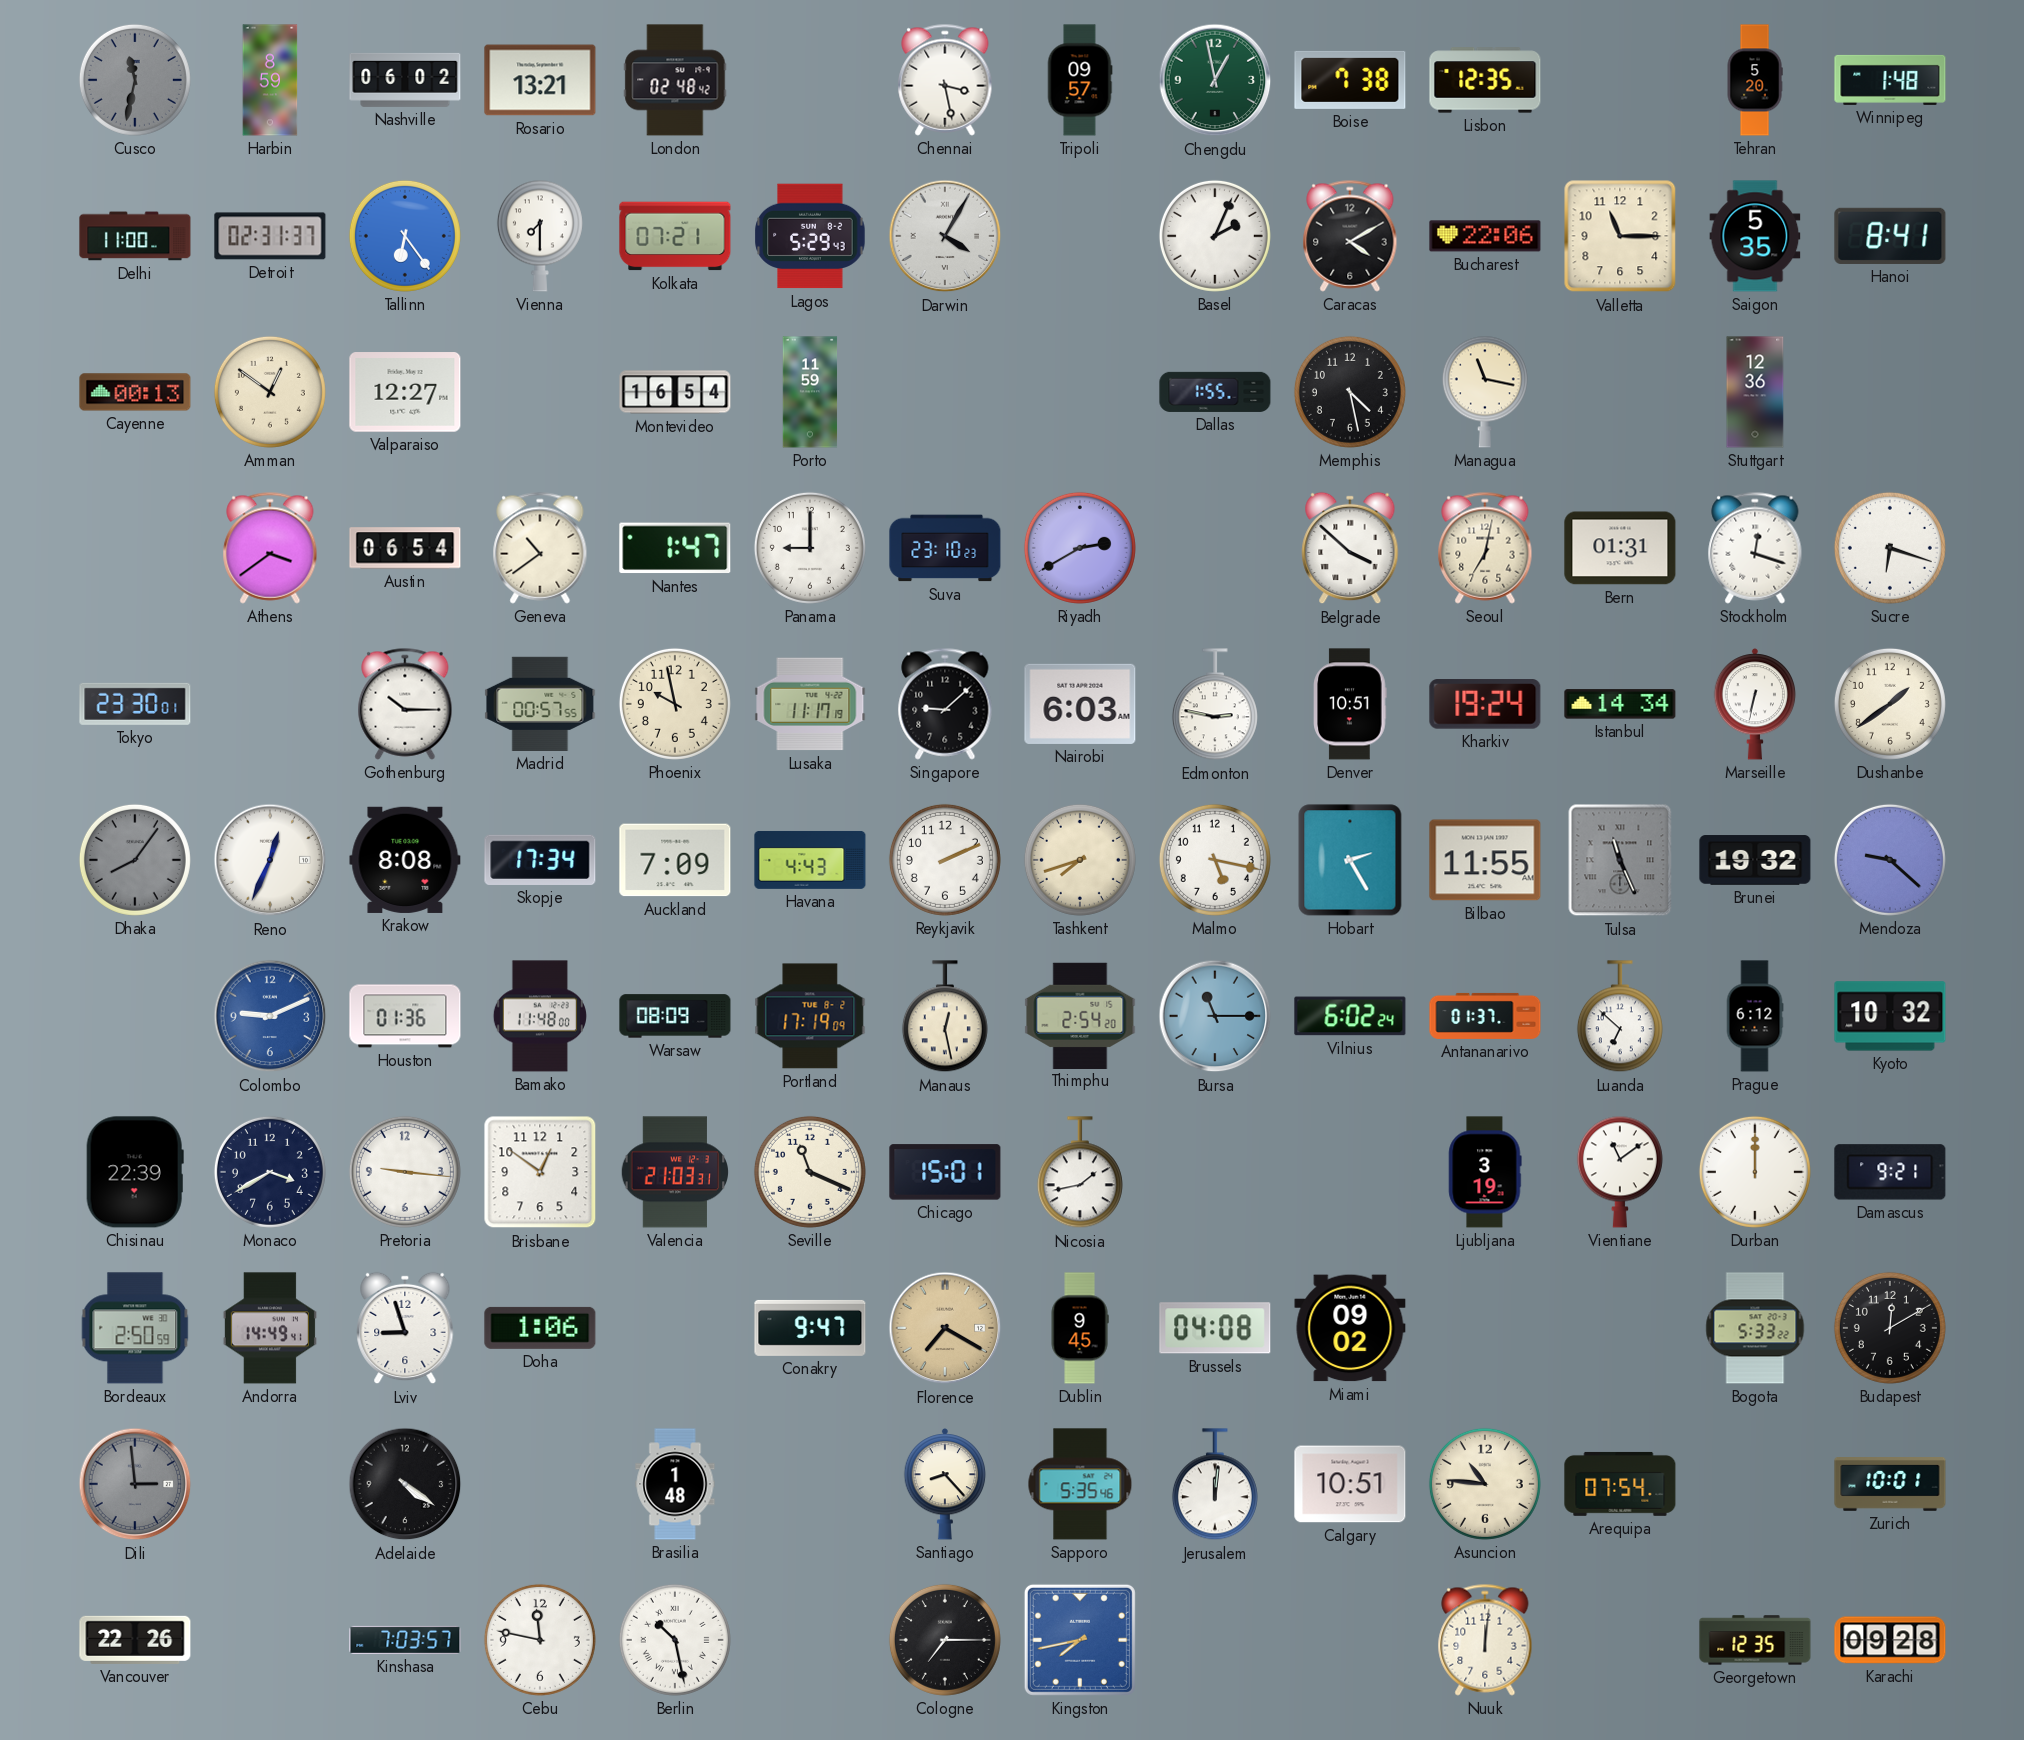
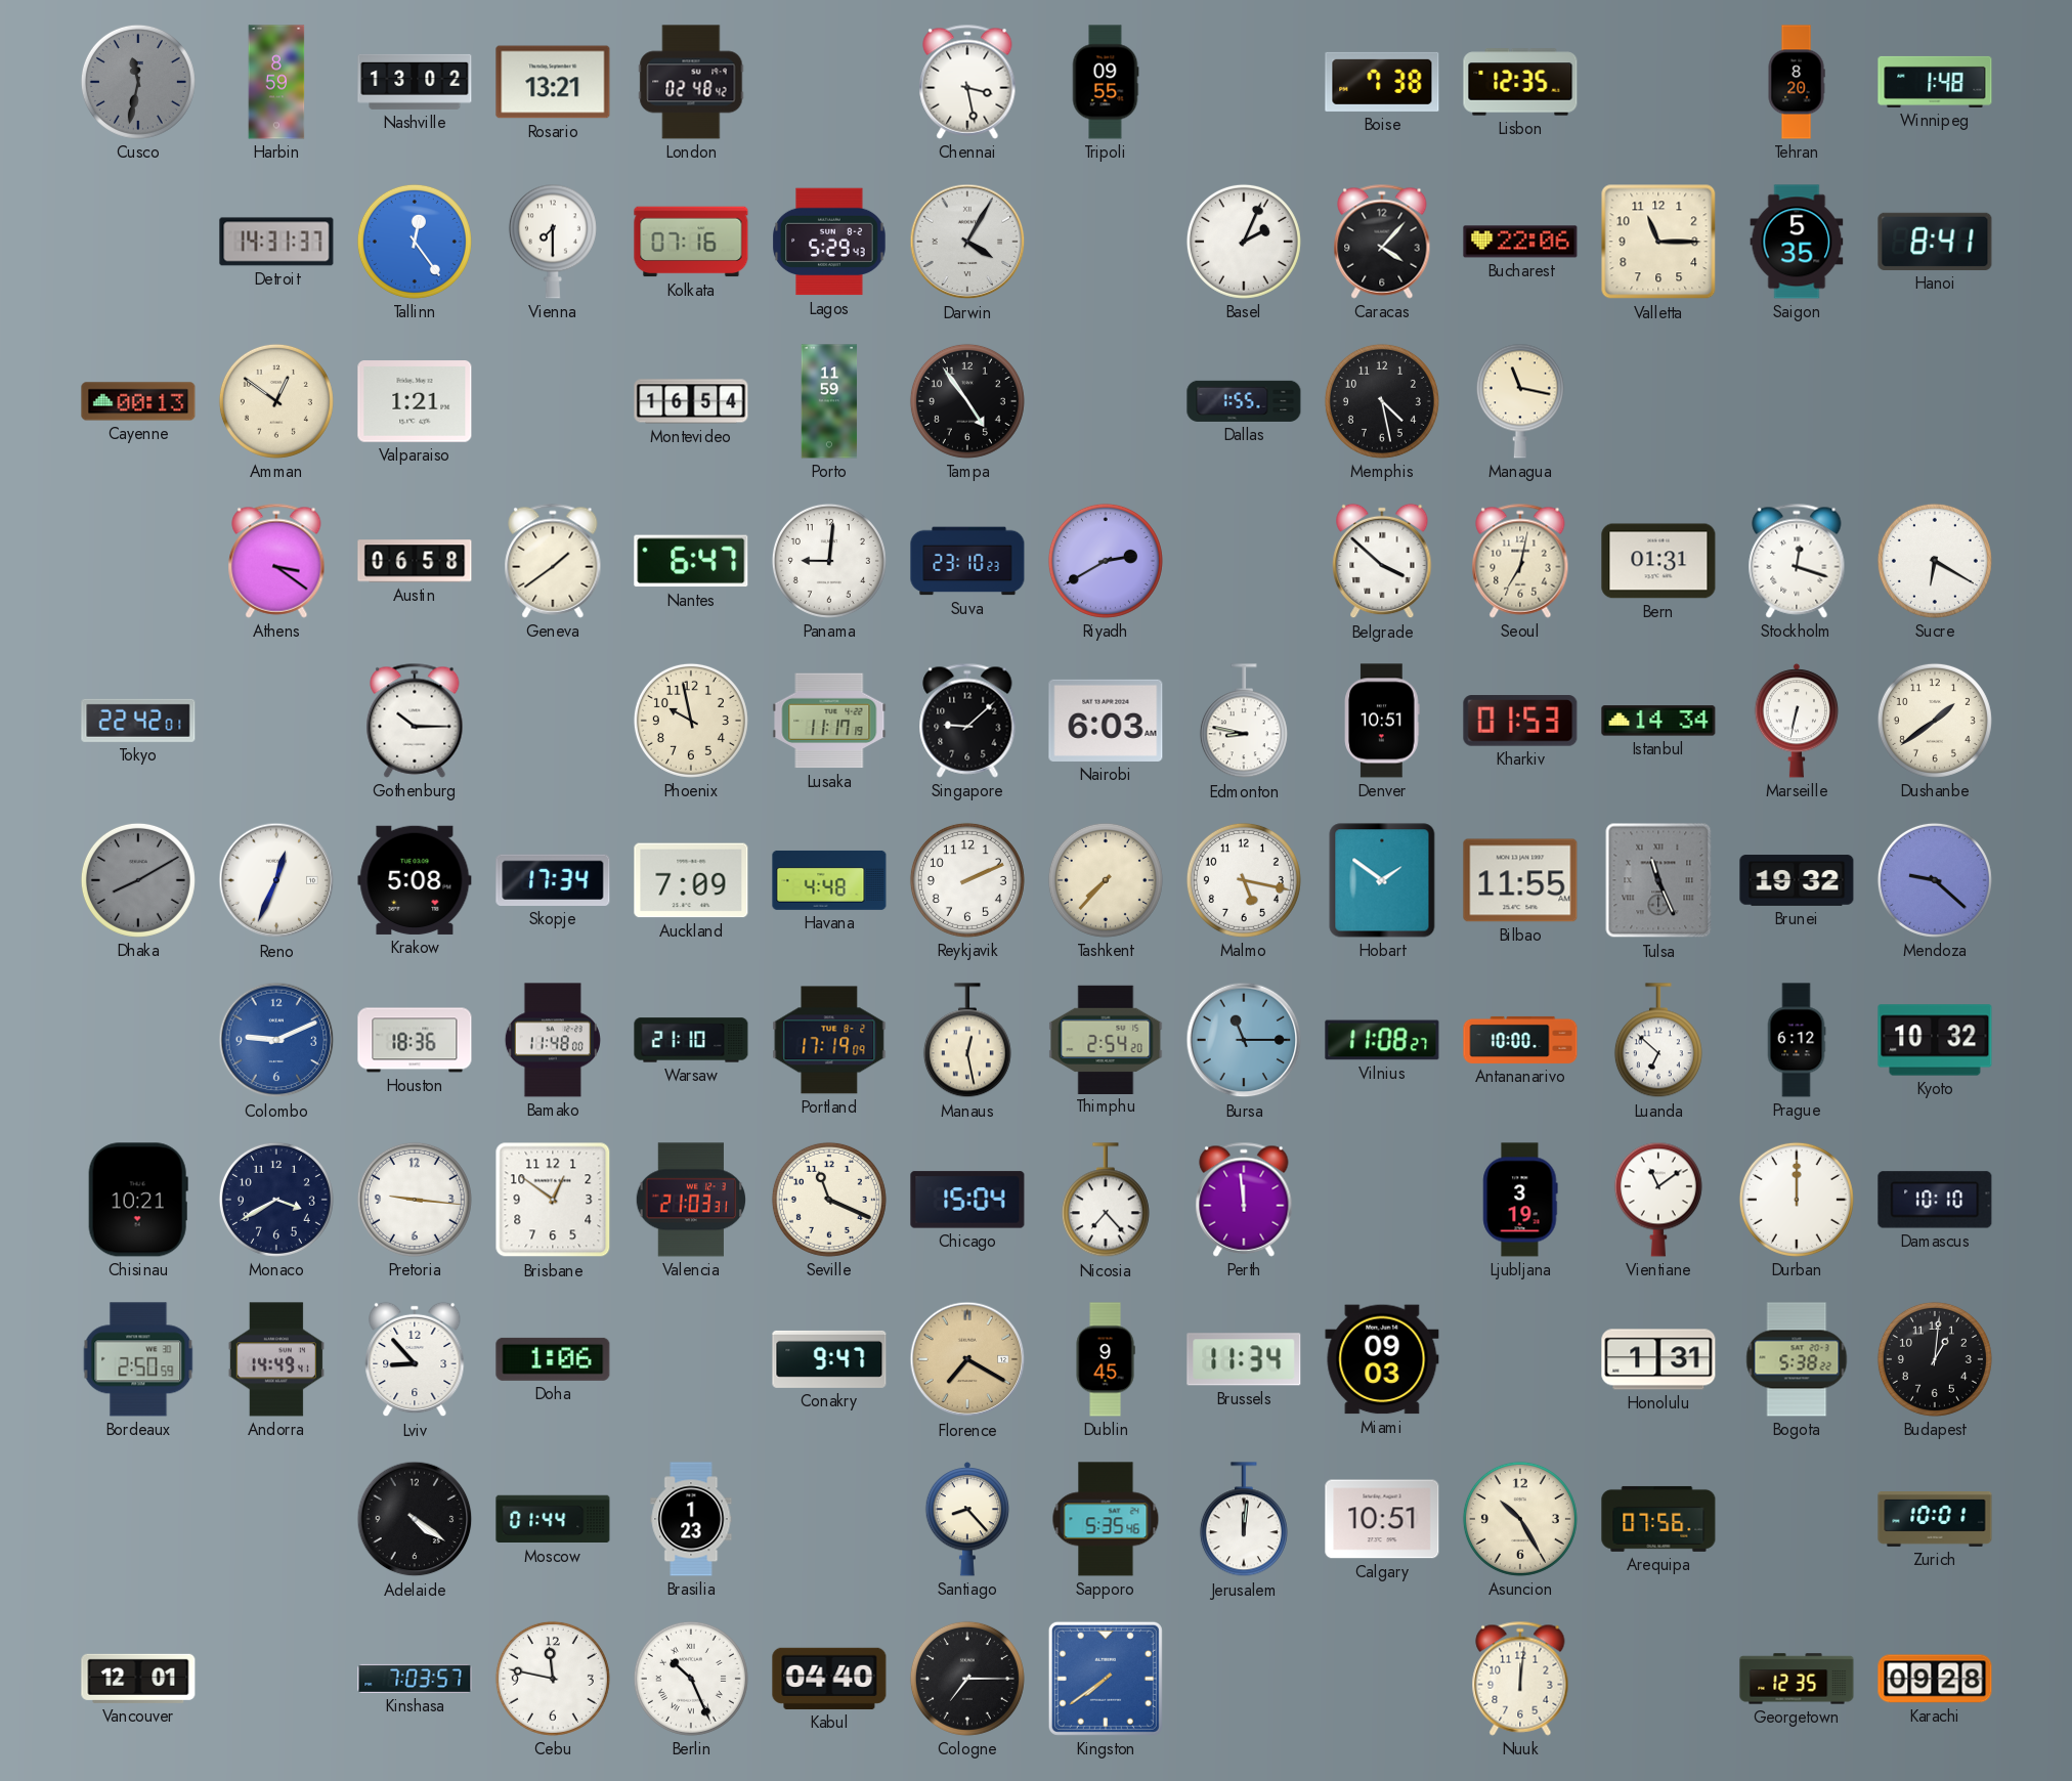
Nashville: 06:02 -> 13:02 (415, 82)
Tripoli: 09:57 -> 09:55 (1106, 82)
Chengdu: 12:58 -> none (1215, 80)
Tehran: 5:20 -> 8:20 (1797, 82)
Delhi: 11:00 -> none (135, 236)
Detroit: 02:31 -> 14:31 (276, 242)
Tallinn: 6:24 -> 12:24 (415, 242)
Kolkata: 07:21 -> 07:16 (691, 242)
Caracas: 4:10 -> 4:07 (1382, 242)
Valparaiso: 12:27 -> 1:21 (415, 401)
Tampa: none -> 4:54 (967, 401)
Stuttgart: 12:36 -> none (1755, 392)
Athens: 3:39 -> 3:21 (276, 561)
Austin: 06:54 -> 06:58 (415, 561)
Geneva: 10:39 -> 1:39 (553, 561)
Nantes: 1:47 -> 6:47 (691, 561)
Panama: 9:00 -> 9:01 (829, 561)
Sucre: 6:18 -> 6:20 (1935, 561)
Tokyo: 23:30 -> 22:42 (138, 721)
Madrid: 00:57 -> none (540, 704)
Edmonton: 2:47 -> 8:47 (1244, 722)
Kharkiv: 19:24 -> 01:53 (1520, 721)
Dhaka: 8:06 -> 8:10 (138, 880)
Krakow: 8:08 -> 5:08 (415, 880)
Havana: 4:43 -> 4:48 (829, 880)
Tashkent: 7:42 -> 7:37 (1106, 880)
Hobart: 2:25 -> 1:51 (1382, 880)
Houston: 01:36 -> 18:36 (415, 1040)
Warsaw: 08:09 -> 21:10 (691, 1040)
Vilnius: 6:02 -> 11:08 (1382, 1040)
Antananarivo: 01:37 -> 10:00 (1520, 1040)
Chisinau: 22:39 -> 10:21 (138, 1200)
Chicago: 15:01 -> 15:04 (967, 1200)
Nicosia: 1:43 -> 7:23 (1106, 1201)
Perth: none -> 11:59 (1244, 1200)
Damascus: 9:21 -> 10:10 (1935, 1200)
Lviv: 8:57 -> 8:53 (415, 1359)
Brussels: 04:08 -> 11:34 (1244, 1359)
Miami: 09:02 -> 09:03 (1382, 1359)
Honolulu: none -> 1:31 (1658, 1359)
Bogota: 5:33 -> 5:38 (1797, 1359)
Budapest: 12:10 -> 1:01 (1935, 1359)
Dili: 2:59 -> none (135, 1484)
Moscow: none -> 01:44 (553, 1519)
Brasilia: 1:48 -> 1:23 (691, 1519)
Asuncion: 10:46 -> 10:25 (1520, 1519)
Arequipa: 07:54 -> 07:56 (1658, 1519)
Vancouver: 22:26 -> 12:01 (138, 1679)
Berlin: 10:28 -> 10:26 (691, 1679)
Kabul: none -> 04:40 (829, 1679)
Kingston: 7:43 -> 7:39 (1106, 1679)
